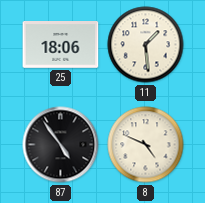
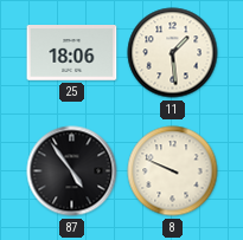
8: 4:49 -> 9:49 (173, 171)
